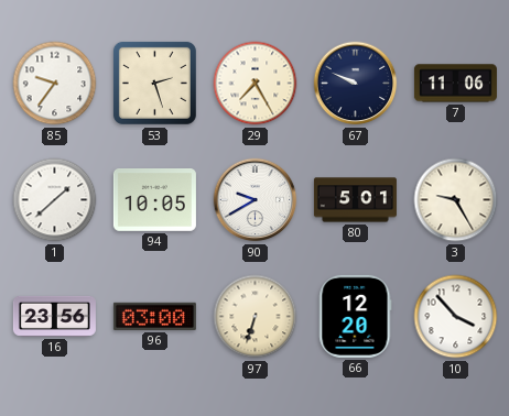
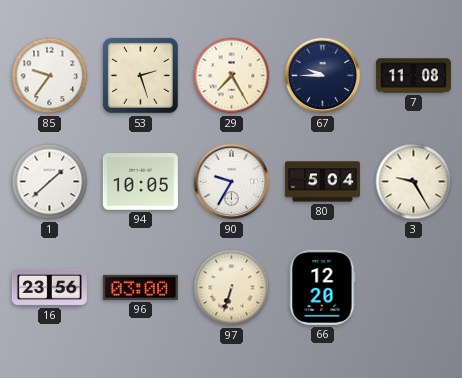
67: 9:49 -> 9:45 (323, 76)
7: 11:06 -> 11:08 (413, 76)
90: 9:40 -> 9:35 (232, 182)
80: 5:01 -> 5:04 (322, 182)
10: 3:53 -> none (456, 317)
